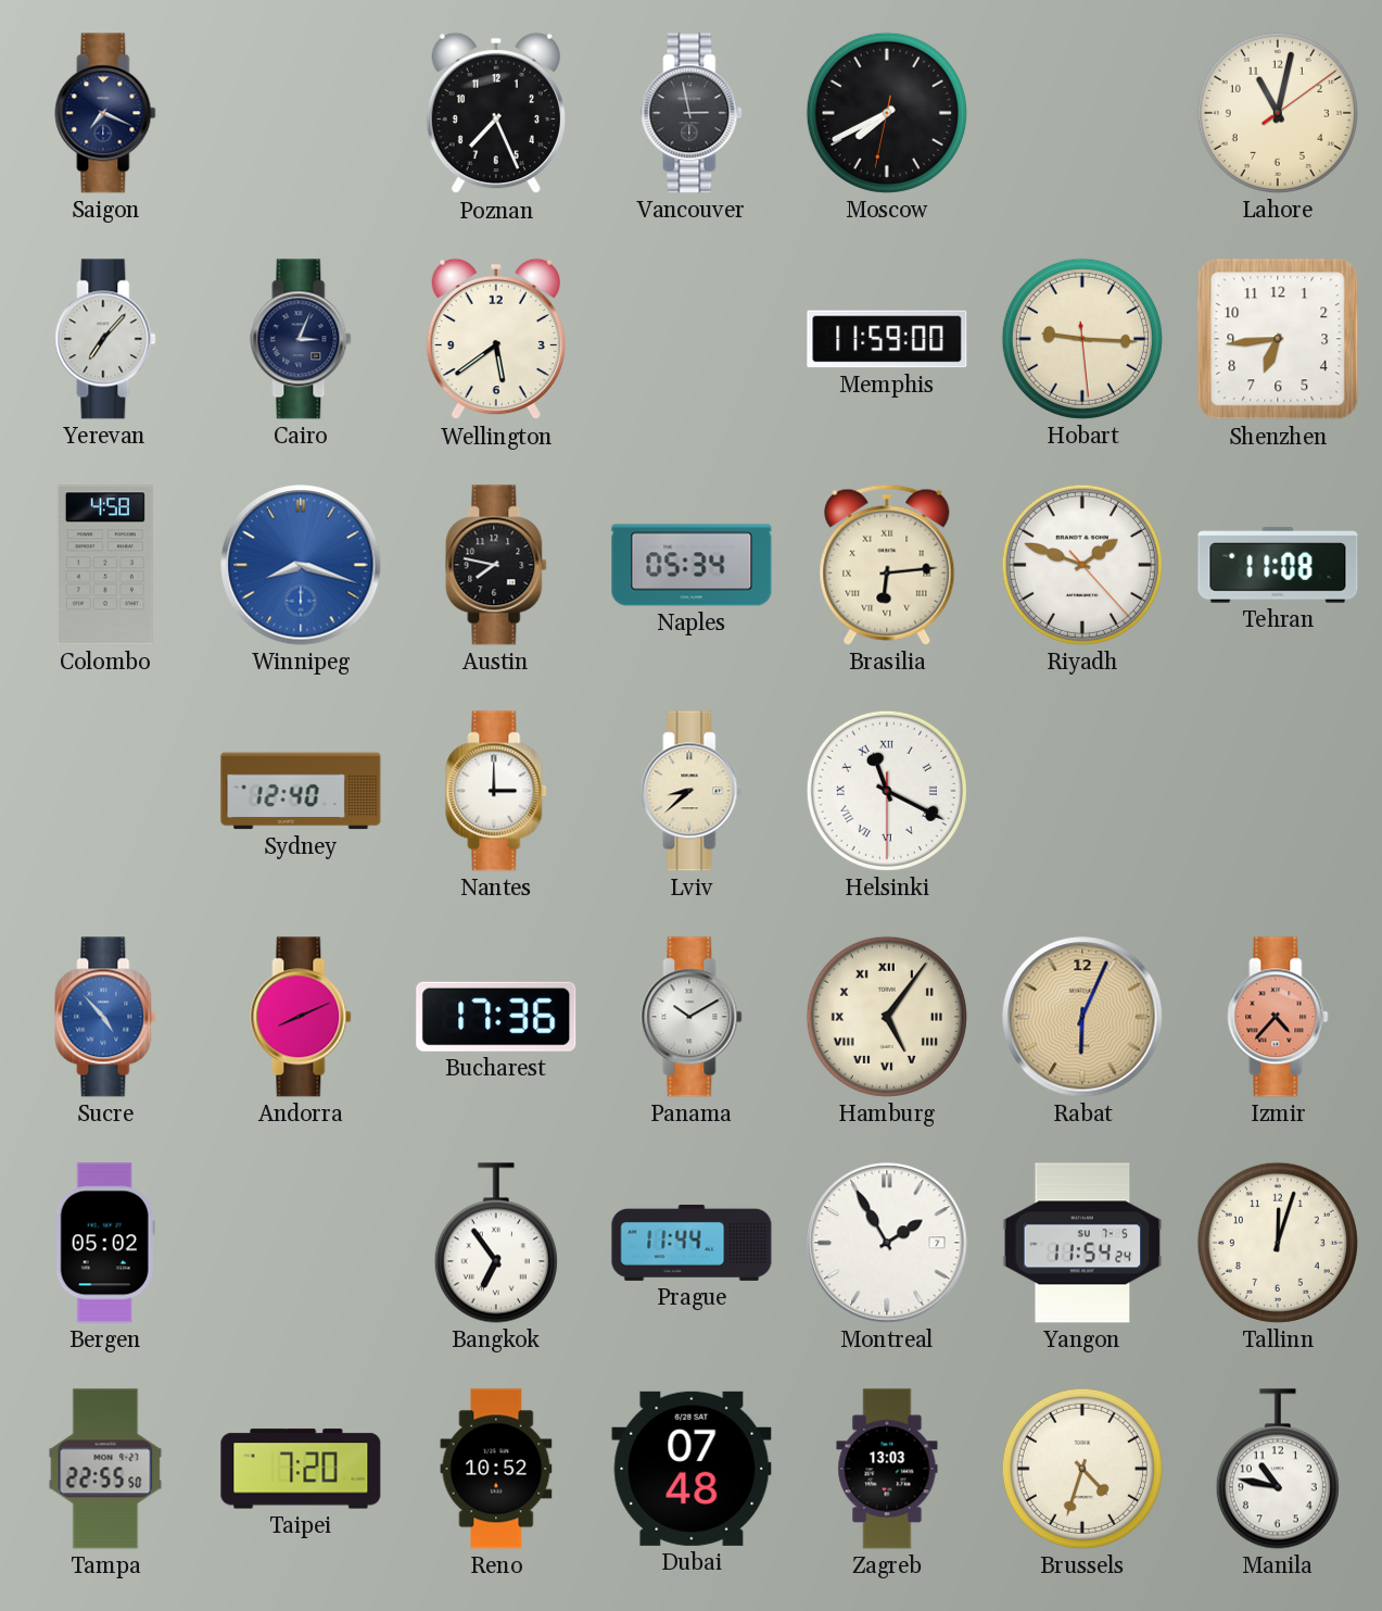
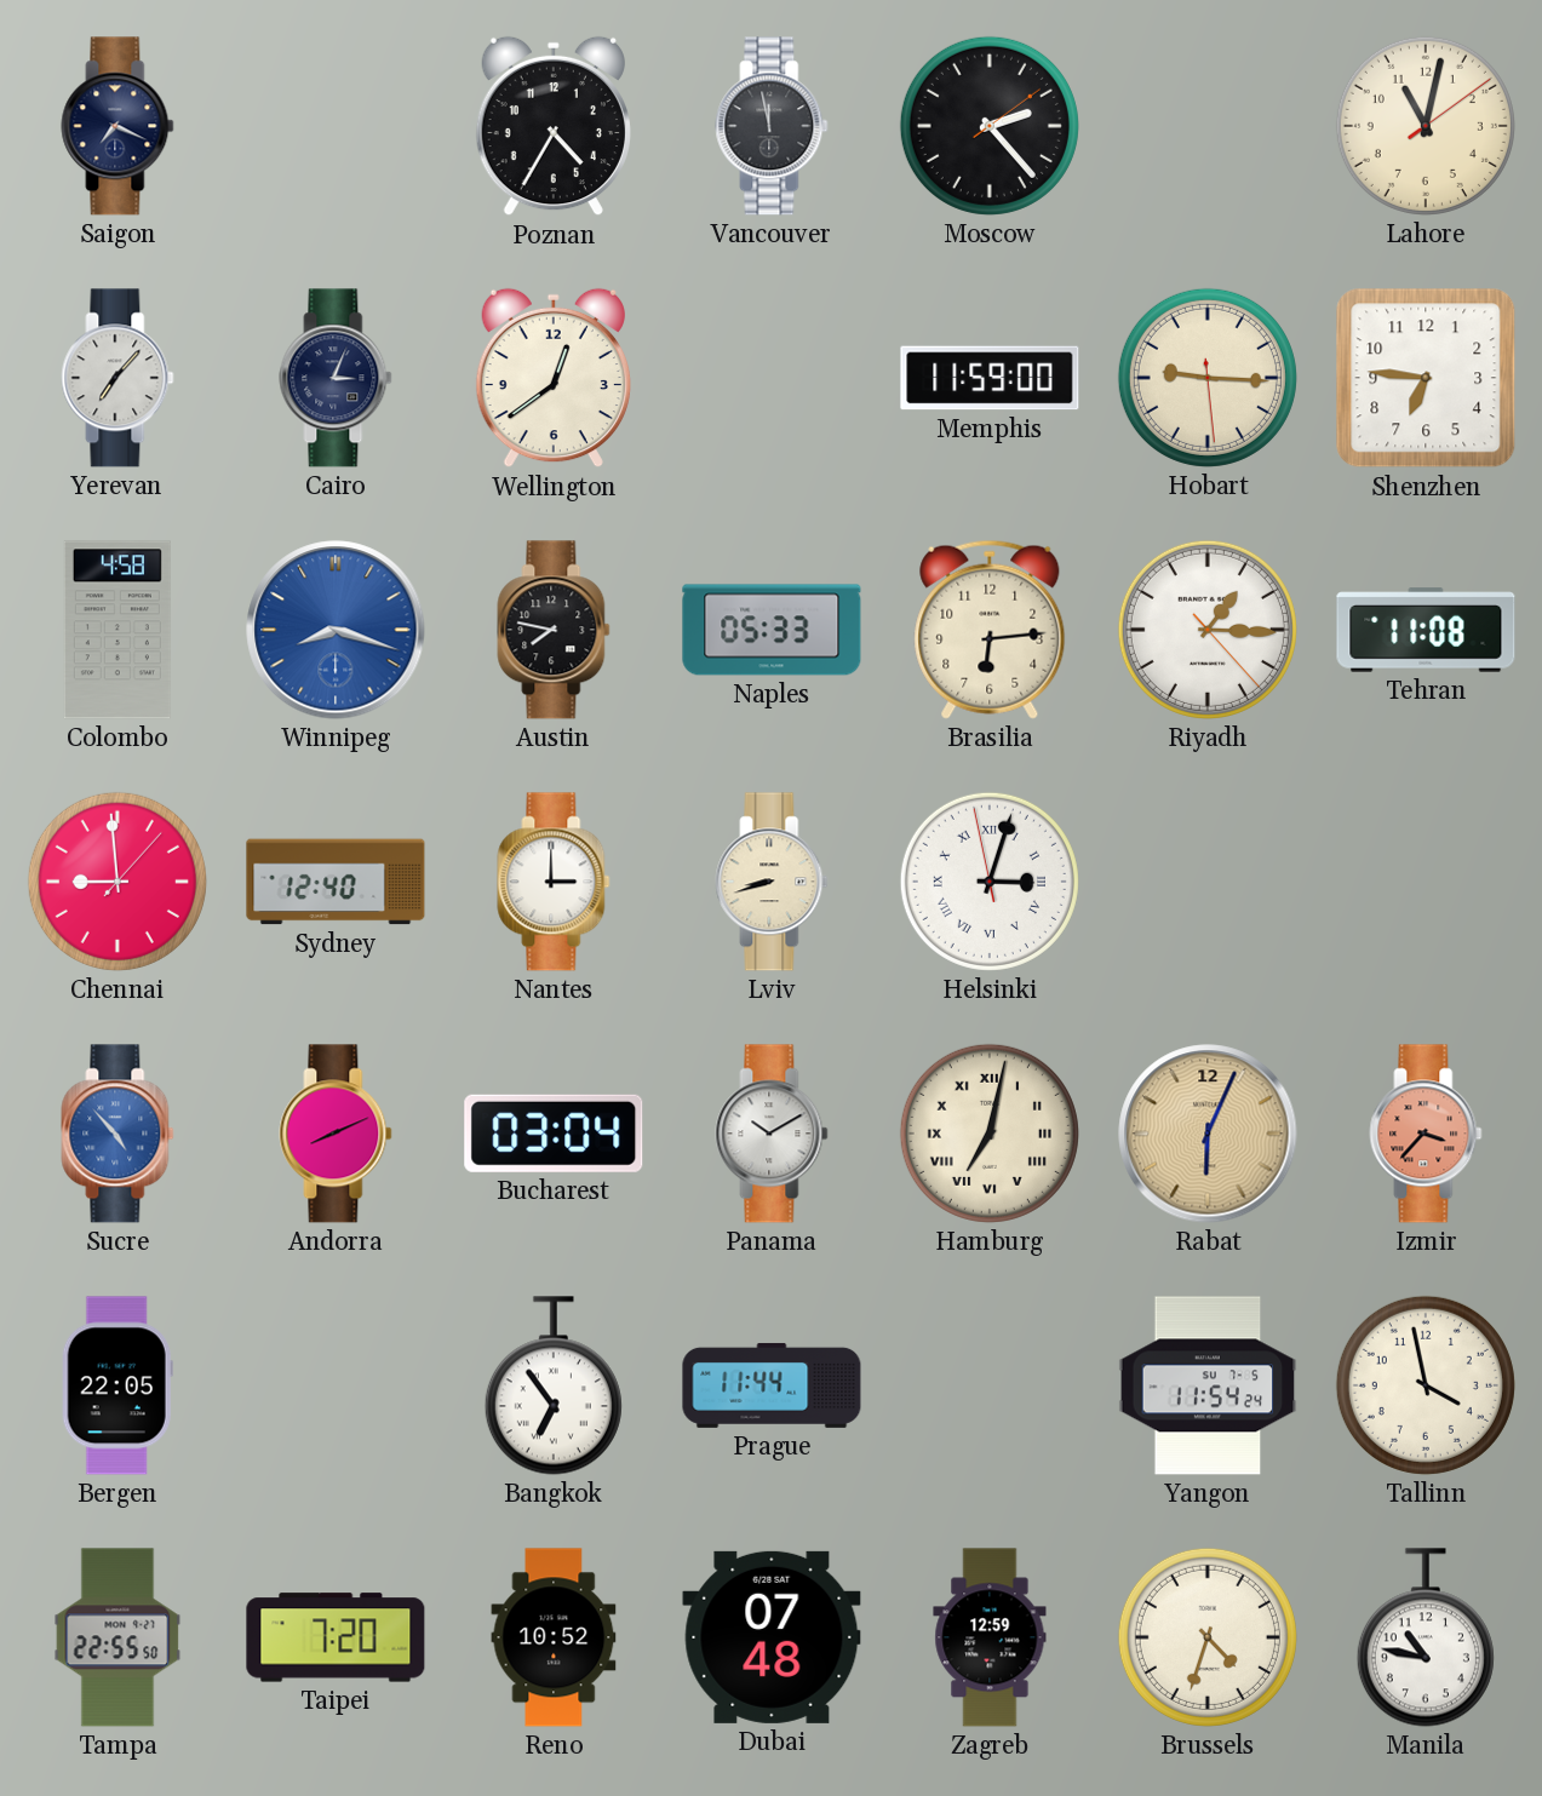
Poznan: 7:26 -> 4:35 (554, 126)
Vancouver: 2:58 -> 11:58 (772, 126)
Moscow: 7:40 -> 2:23 (990, 126)
Wellington: 5:39 -> 12:39 (554, 378)
Shenzhen: 6:44 -> 6:46 (1426, 378)
Naples: 05:34 -> 05:33 (772, 630)
Brasilia numerals: Roman -> Arabic (990, 630)
Riyadh: 1:48 -> 1:15 (1208, 630)
Chennai: none -> 8:59 (117, 882)
Lviv: 8:38 -> 8:42 (772, 882)
Helsinki: 11:19 -> 3:02 (990, 882)
Bucharest: 17:36 -> 03:04 (554, 1134)
Hamburg: 5:06 -> 7:02 (990, 1134)
Izmir: 4:37 -> 3:37 (1426, 1134)
Bergen: 05:02 -> 22:05 (117, 1385)
Montreal: 1:55 -> none (887, 1243)
Tallinn: 12:03 -> 3:58 (1426, 1385)
Zagreb: 13:03 -> 12:59 (990, 1637)
